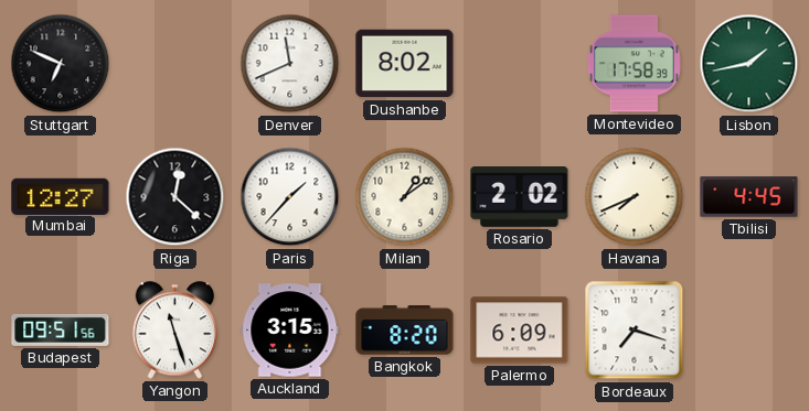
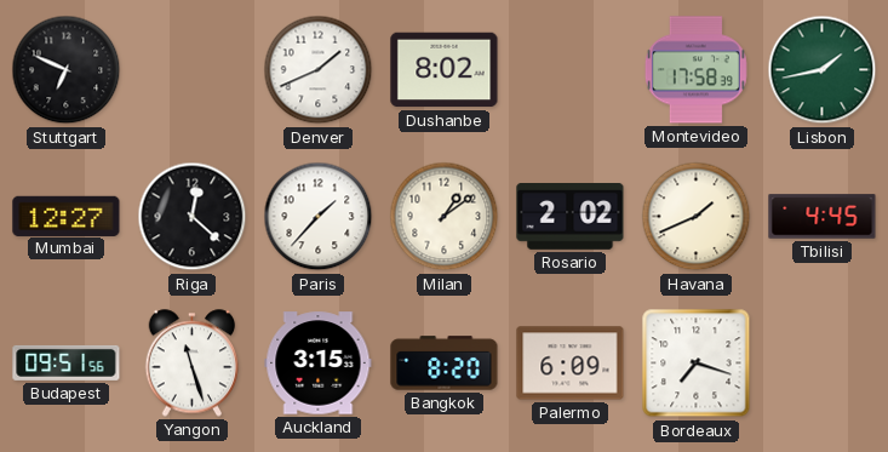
Denver: 11:41 -> 1:41 (319, 70)
Havana: 7:41 -> 1:41 (697, 217)
